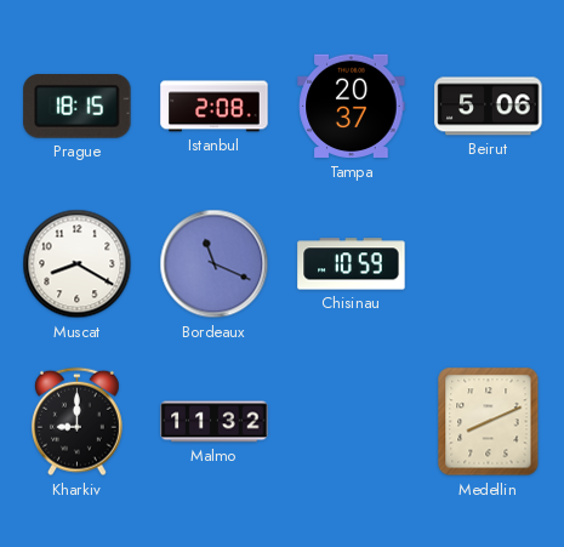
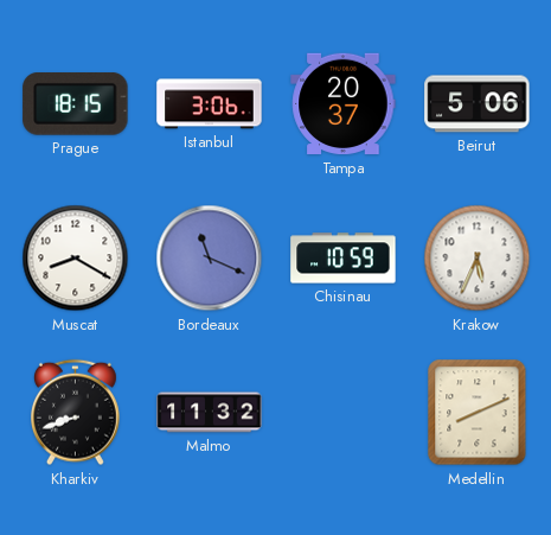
Istanbul: 2:08 -> 3:06 (210, 104)
Krakow: none -> 5:34 (478, 259)
Kharkiv: 9:00 -> 8:42 (76, 413)
